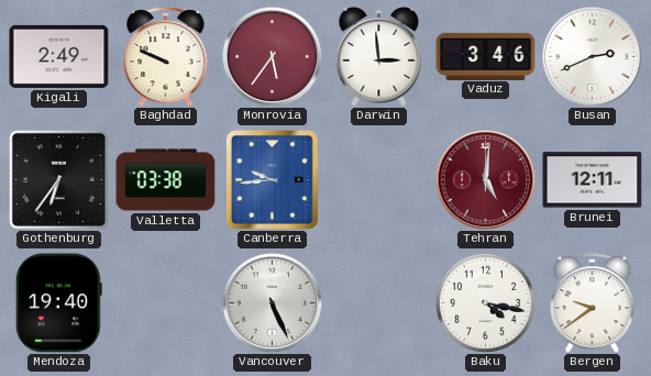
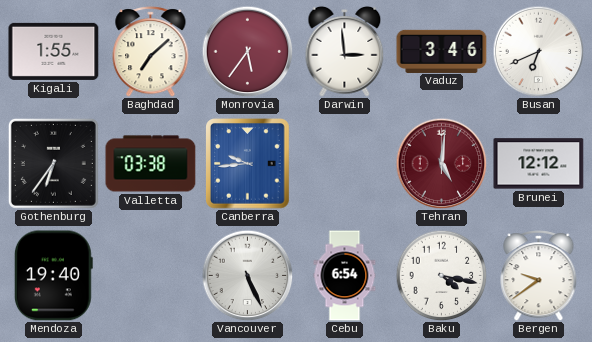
Kigali: 2:49 -> 1:55 (54, 51)
Baghdad: 9:49 -> 7:08 (151, 52)
Busan: 2:41 -> 6:41 (538, 51)
Brunei: 12:11 -> 12:12 (539, 164)
Cebu: none -> 6:54 (345, 276)
